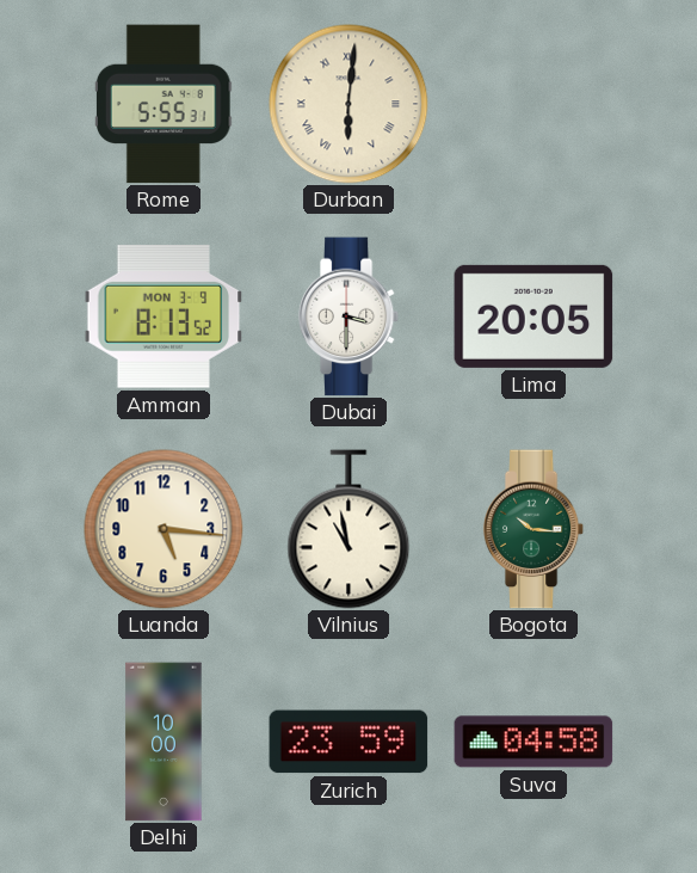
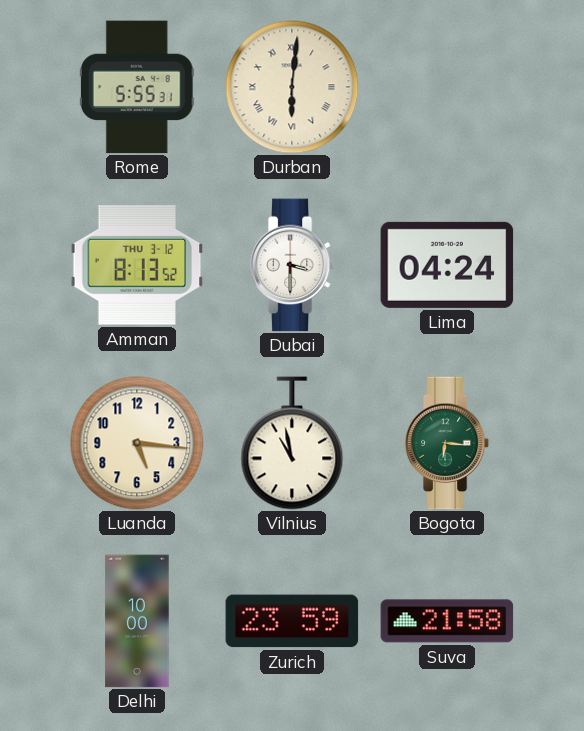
Amman date: MON 3-9 -> THU 3-12 (137, 266)
Lima: 20:05 -> 04:24 (447, 265)
Bogota: 10:16 -> 6:16 (447, 443)
Suva: 04:58 -> 21:58 (447, 621)
